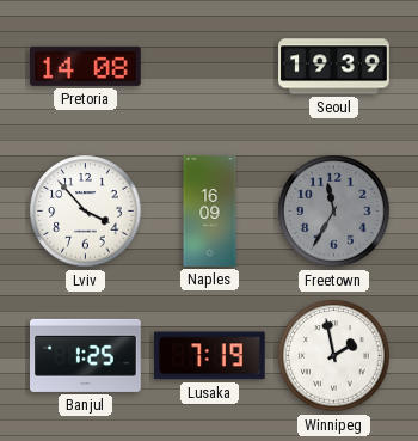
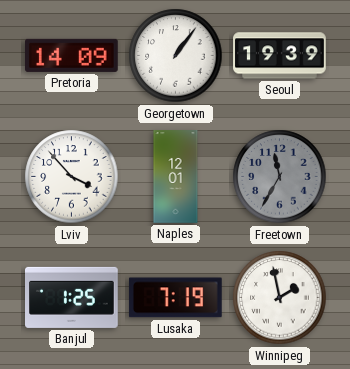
Pretoria: 14:08 -> 14:09 (72, 55)
Georgetown: none -> 1:06 (176, 56)
Naples: 16:09 -> 12:01 (176, 177)
